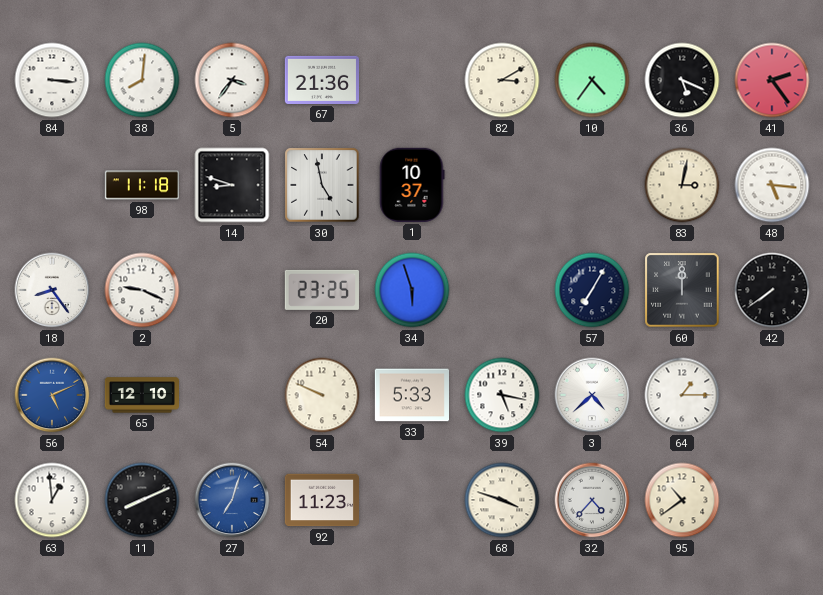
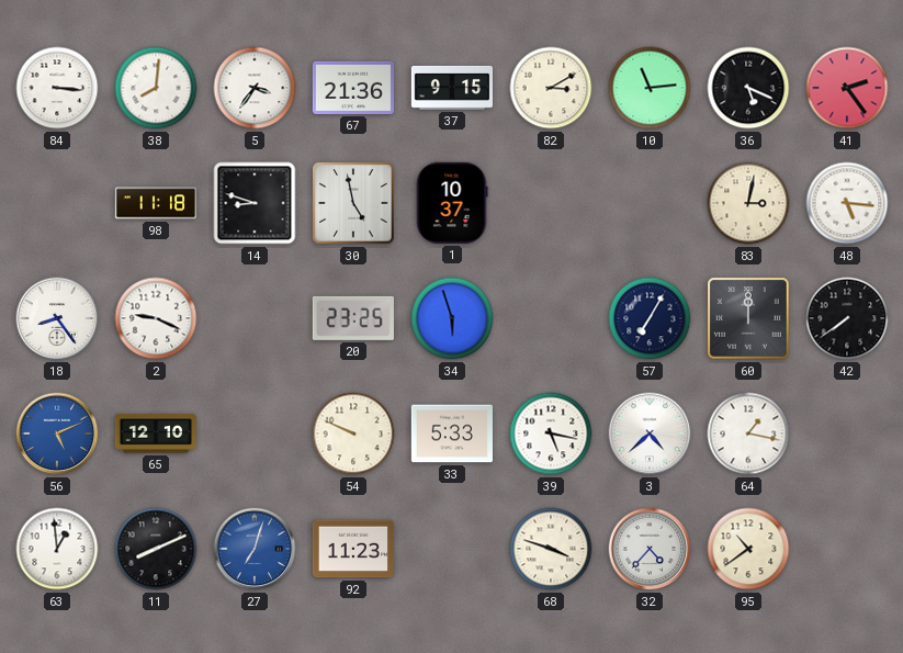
37: none -> 9:15 (451, 88)
10: 4:36 -> 11:14 (650, 88)
64: 1:15 -> 1:17 (748, 434)
